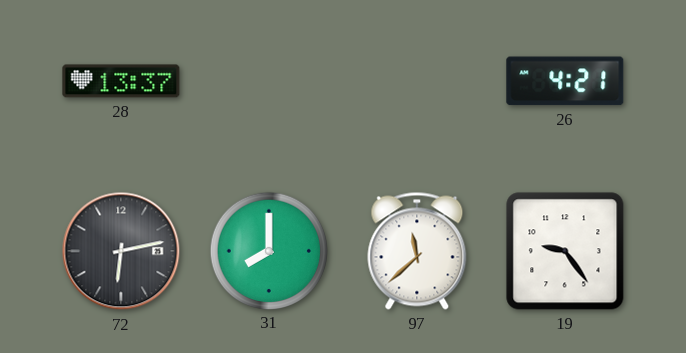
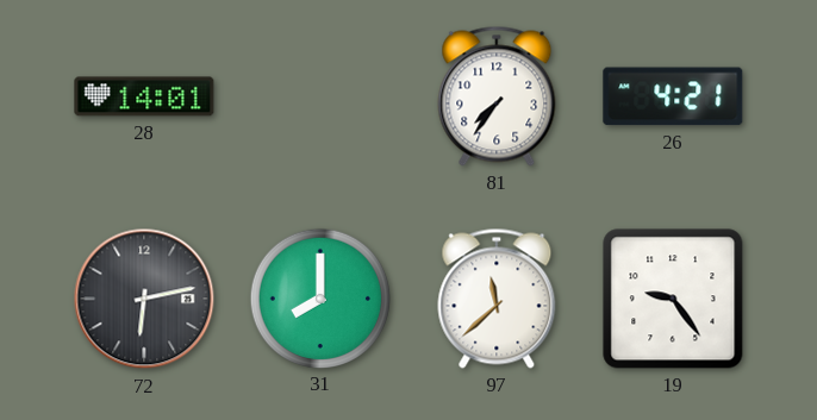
28: 13:37 -> 14:01 (144, 96)
81: none -> 7:36 (497, 96)
